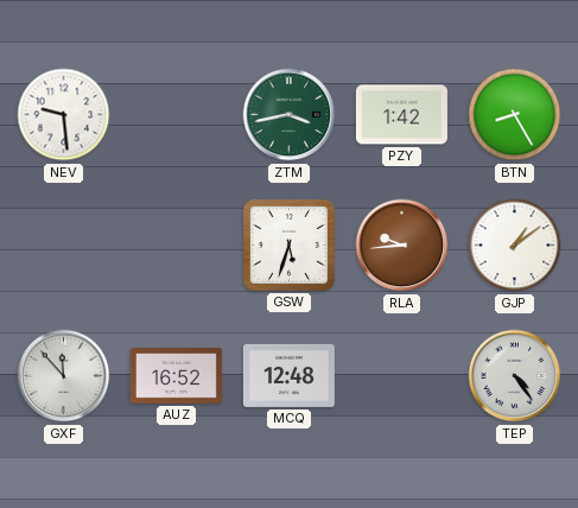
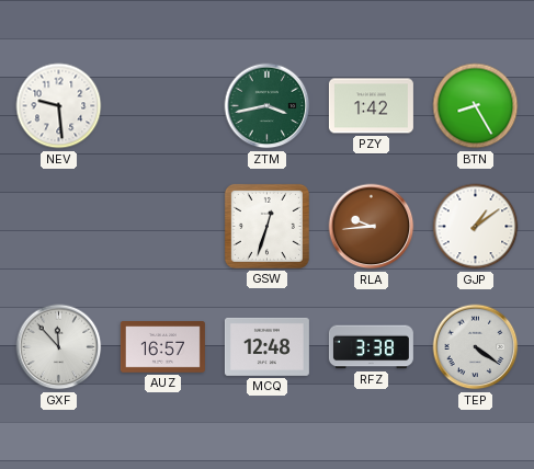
GSW: 5:33 -> 12:33 (266, 226)
AUZ: 16:52 -> 16:57 (162, 347)
RFZ: none -> 3:38 (371, 347)
TEP: 4:24 -> 4:21 (476, 347)
